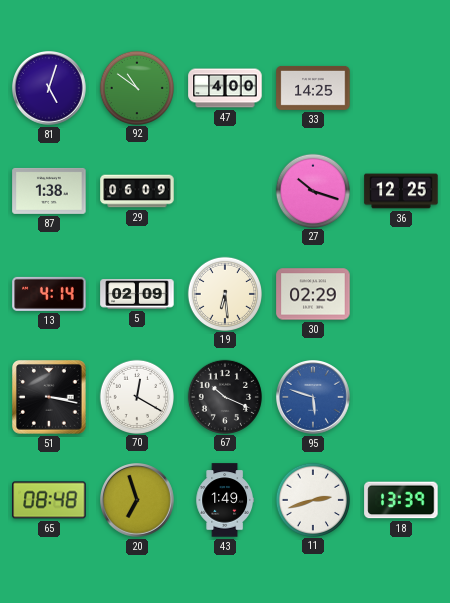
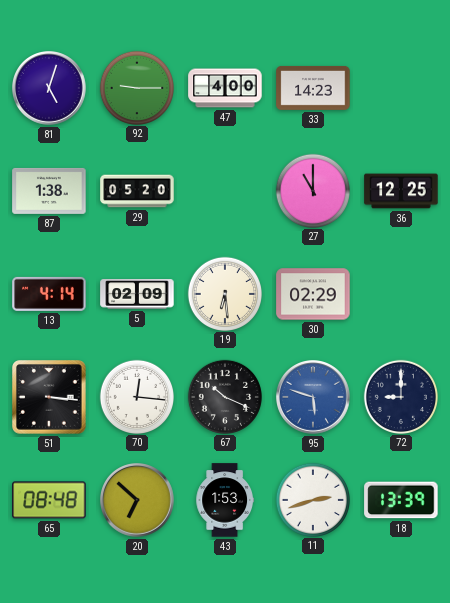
92: 10:51 -> 9:15 (136, 87)
33: 14:25 -> 14:23 (313, 88)
29: 06:09 -> 05:20 (137, 191)
27: 10:18 -> 11:00 (312, 190)
51: 3:17 -> 3:16 (49, 397)
70: 12:20 -> 12:16 (136, 396)
72: none -> 9:00 (400, 396)
20: 6:57 -> 6:52 (138, 501)
43: 1:49 -> 1:53 (224, 500)
